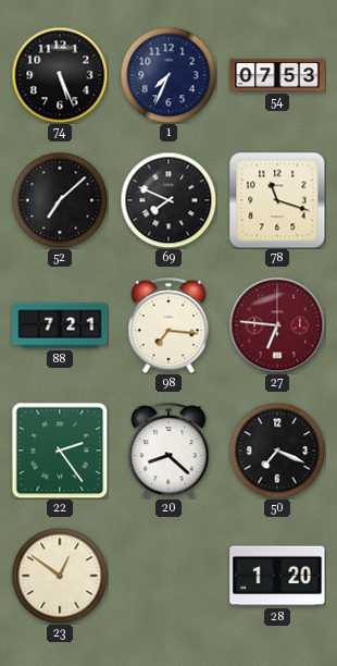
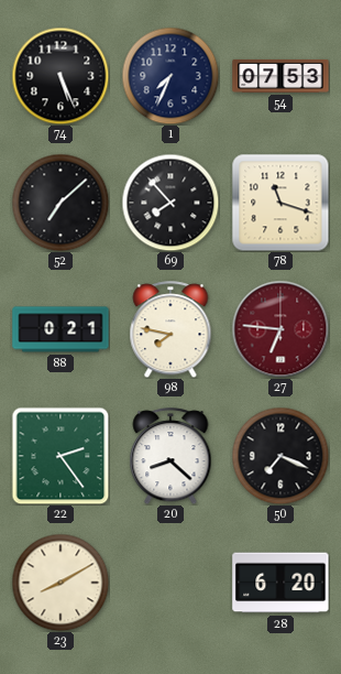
69: 7:49 -> 7:53 (170, 203)
88: 7:21 -> 0:21 (61, 329)
98: 7:16 -> 7:47 (170, 329)
23: 12:51 -> 8:10 (61, 583)
28: 1:20 -> 6:20 (280, 583)
